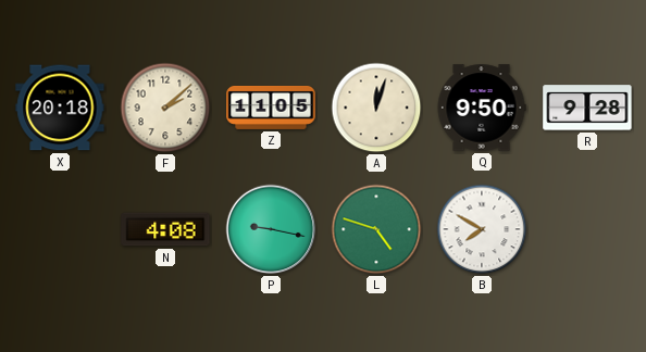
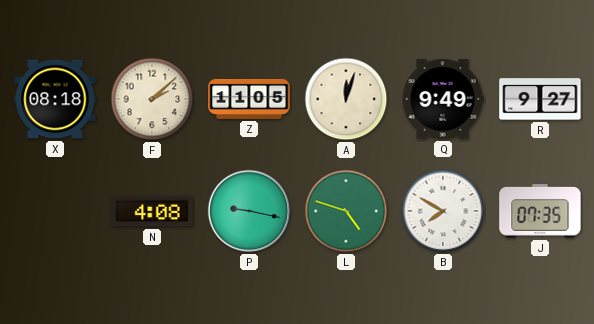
X: 20:18 -> 08:18 (55, 99)
Q: 9:50 -> 9:49 (443, 99)
R: 9:28 -> 9:27 (540, 99)
J: none -> 07:35 (540, 211)
